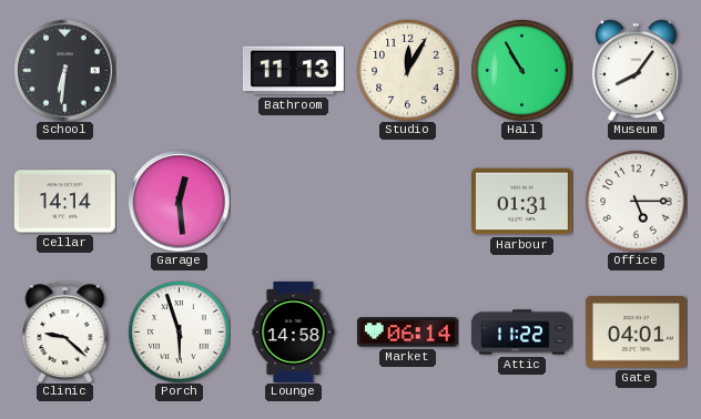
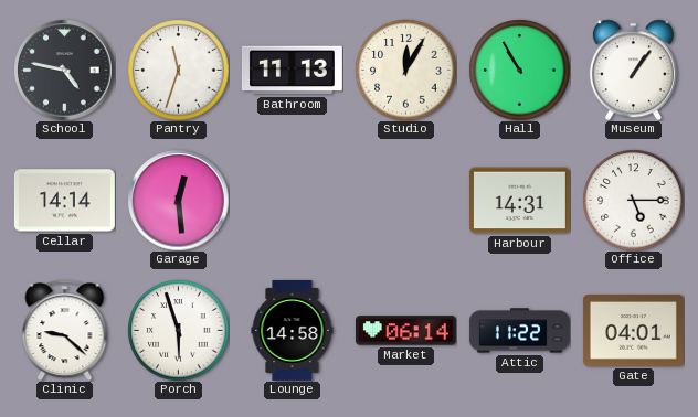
School: 6:31 -> 4:47 (64, 69)
Pantry: none -> 11:33 (178, 69)
Museum: 8:06 -> 1:06 (633, 69)
Harbour: 01:31 -> 14:31 (519, 201)
